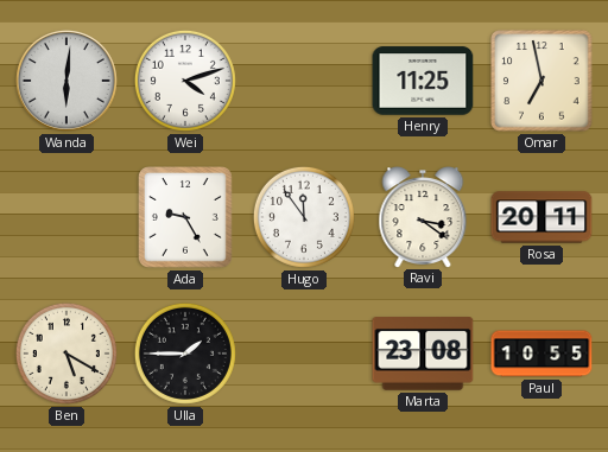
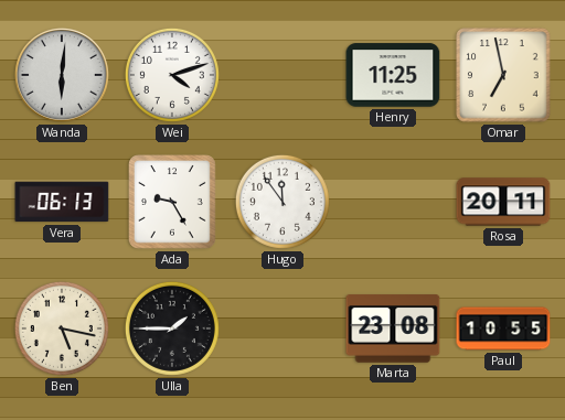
Vera: none -> 06:13 (62, 202)
Ravi: 3:21 -> none (423, 217)
Ben: 5:20 -> 5:17 (62, 329)
